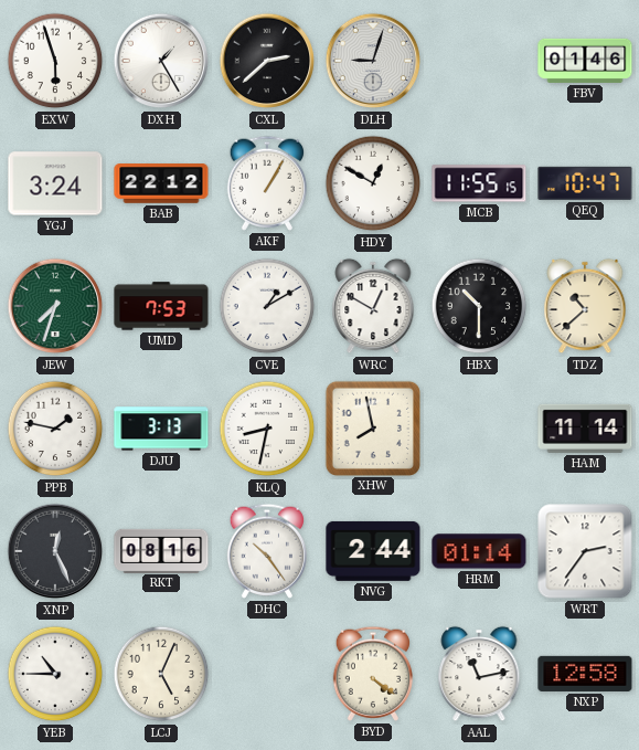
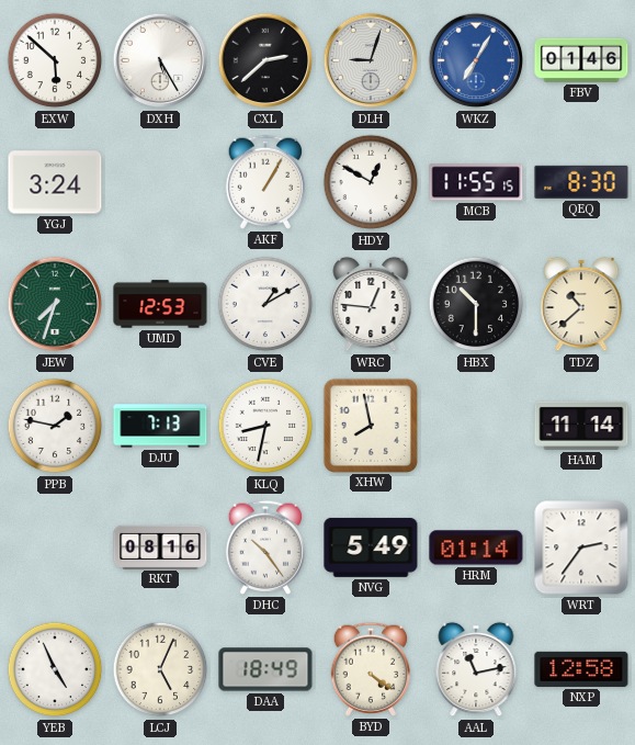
EXW: 5:57 -> 5:52 (55, 60)
DXH: 1:25 -> 5:25 (160, 60)
WKZ: none -> 7:05 (476, 60)
BAB: 22:12 -> none (161, 183)
QEQ: 10:47 -> 8:30 (581, 182)
UMD: 7:53 -> 12:53 (160, 304)
WRC: 12:50 -> 12:46 (371, 304)
DJU: 3:13 -> 7:13 (160, 426)
XNP: 12:26 -> none (55, 551)
NVG: 2:44 -> 5:49 (371, 548)
YEB: 10:45 -> 4:56 (55, 669)
DAA: none -> 18:49 (265, 669)
